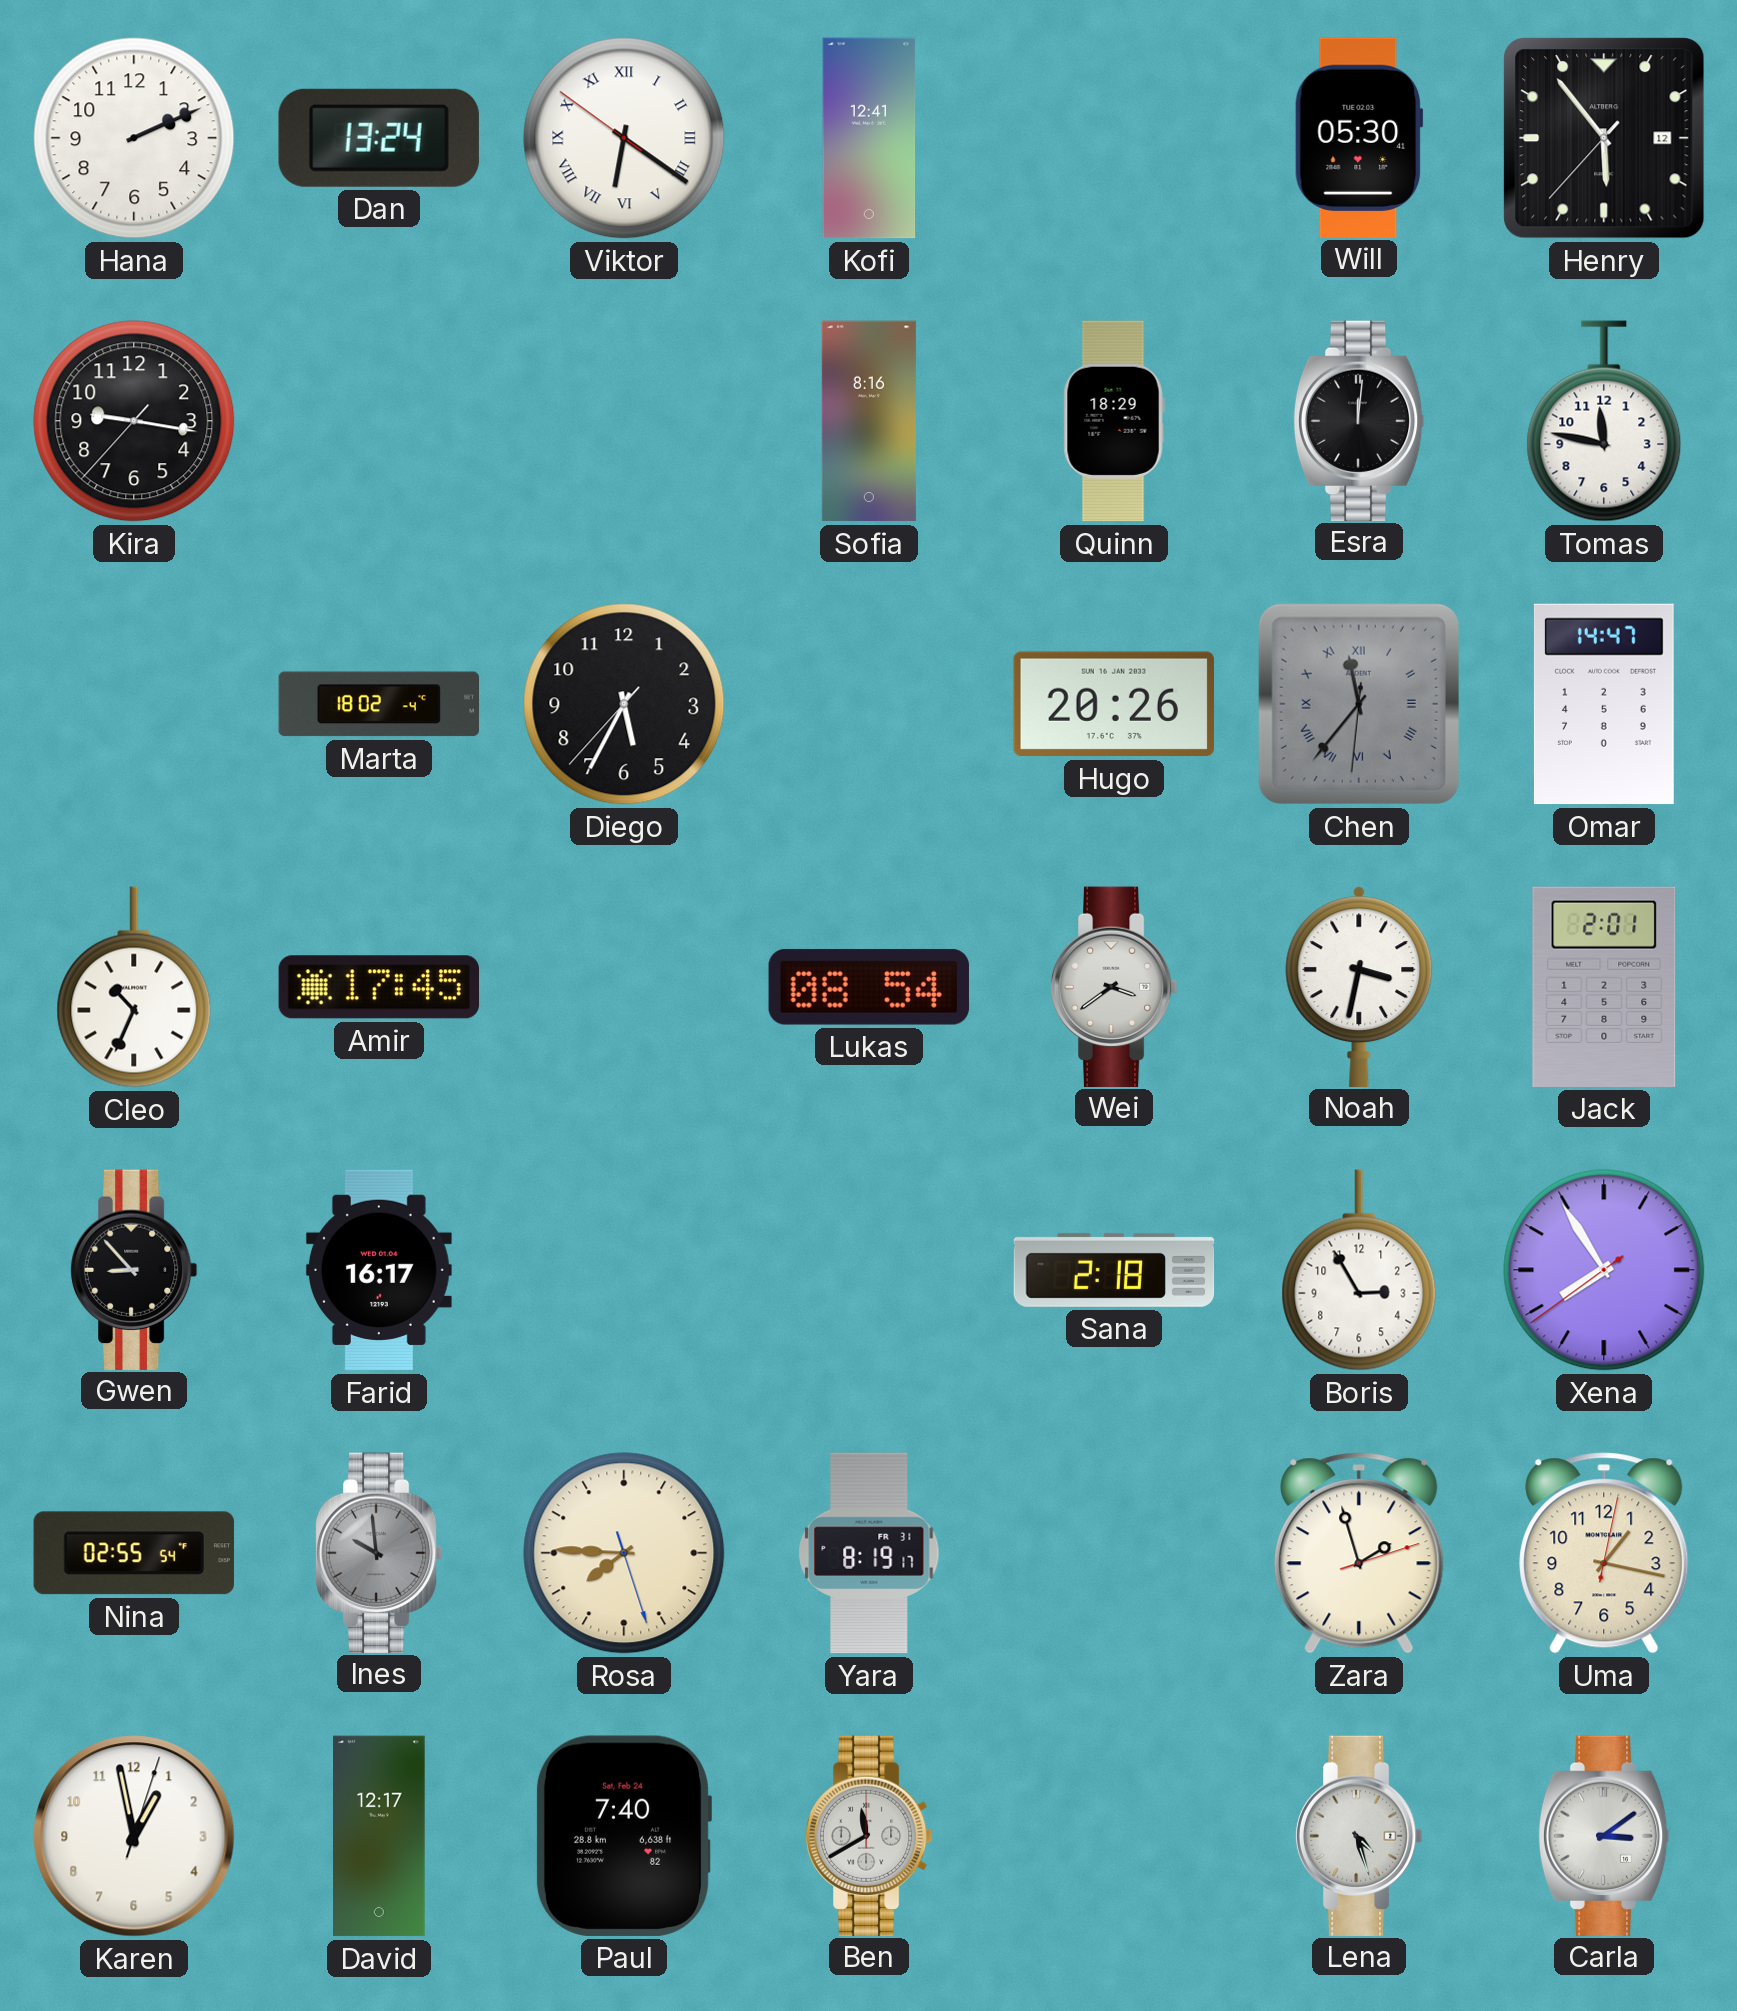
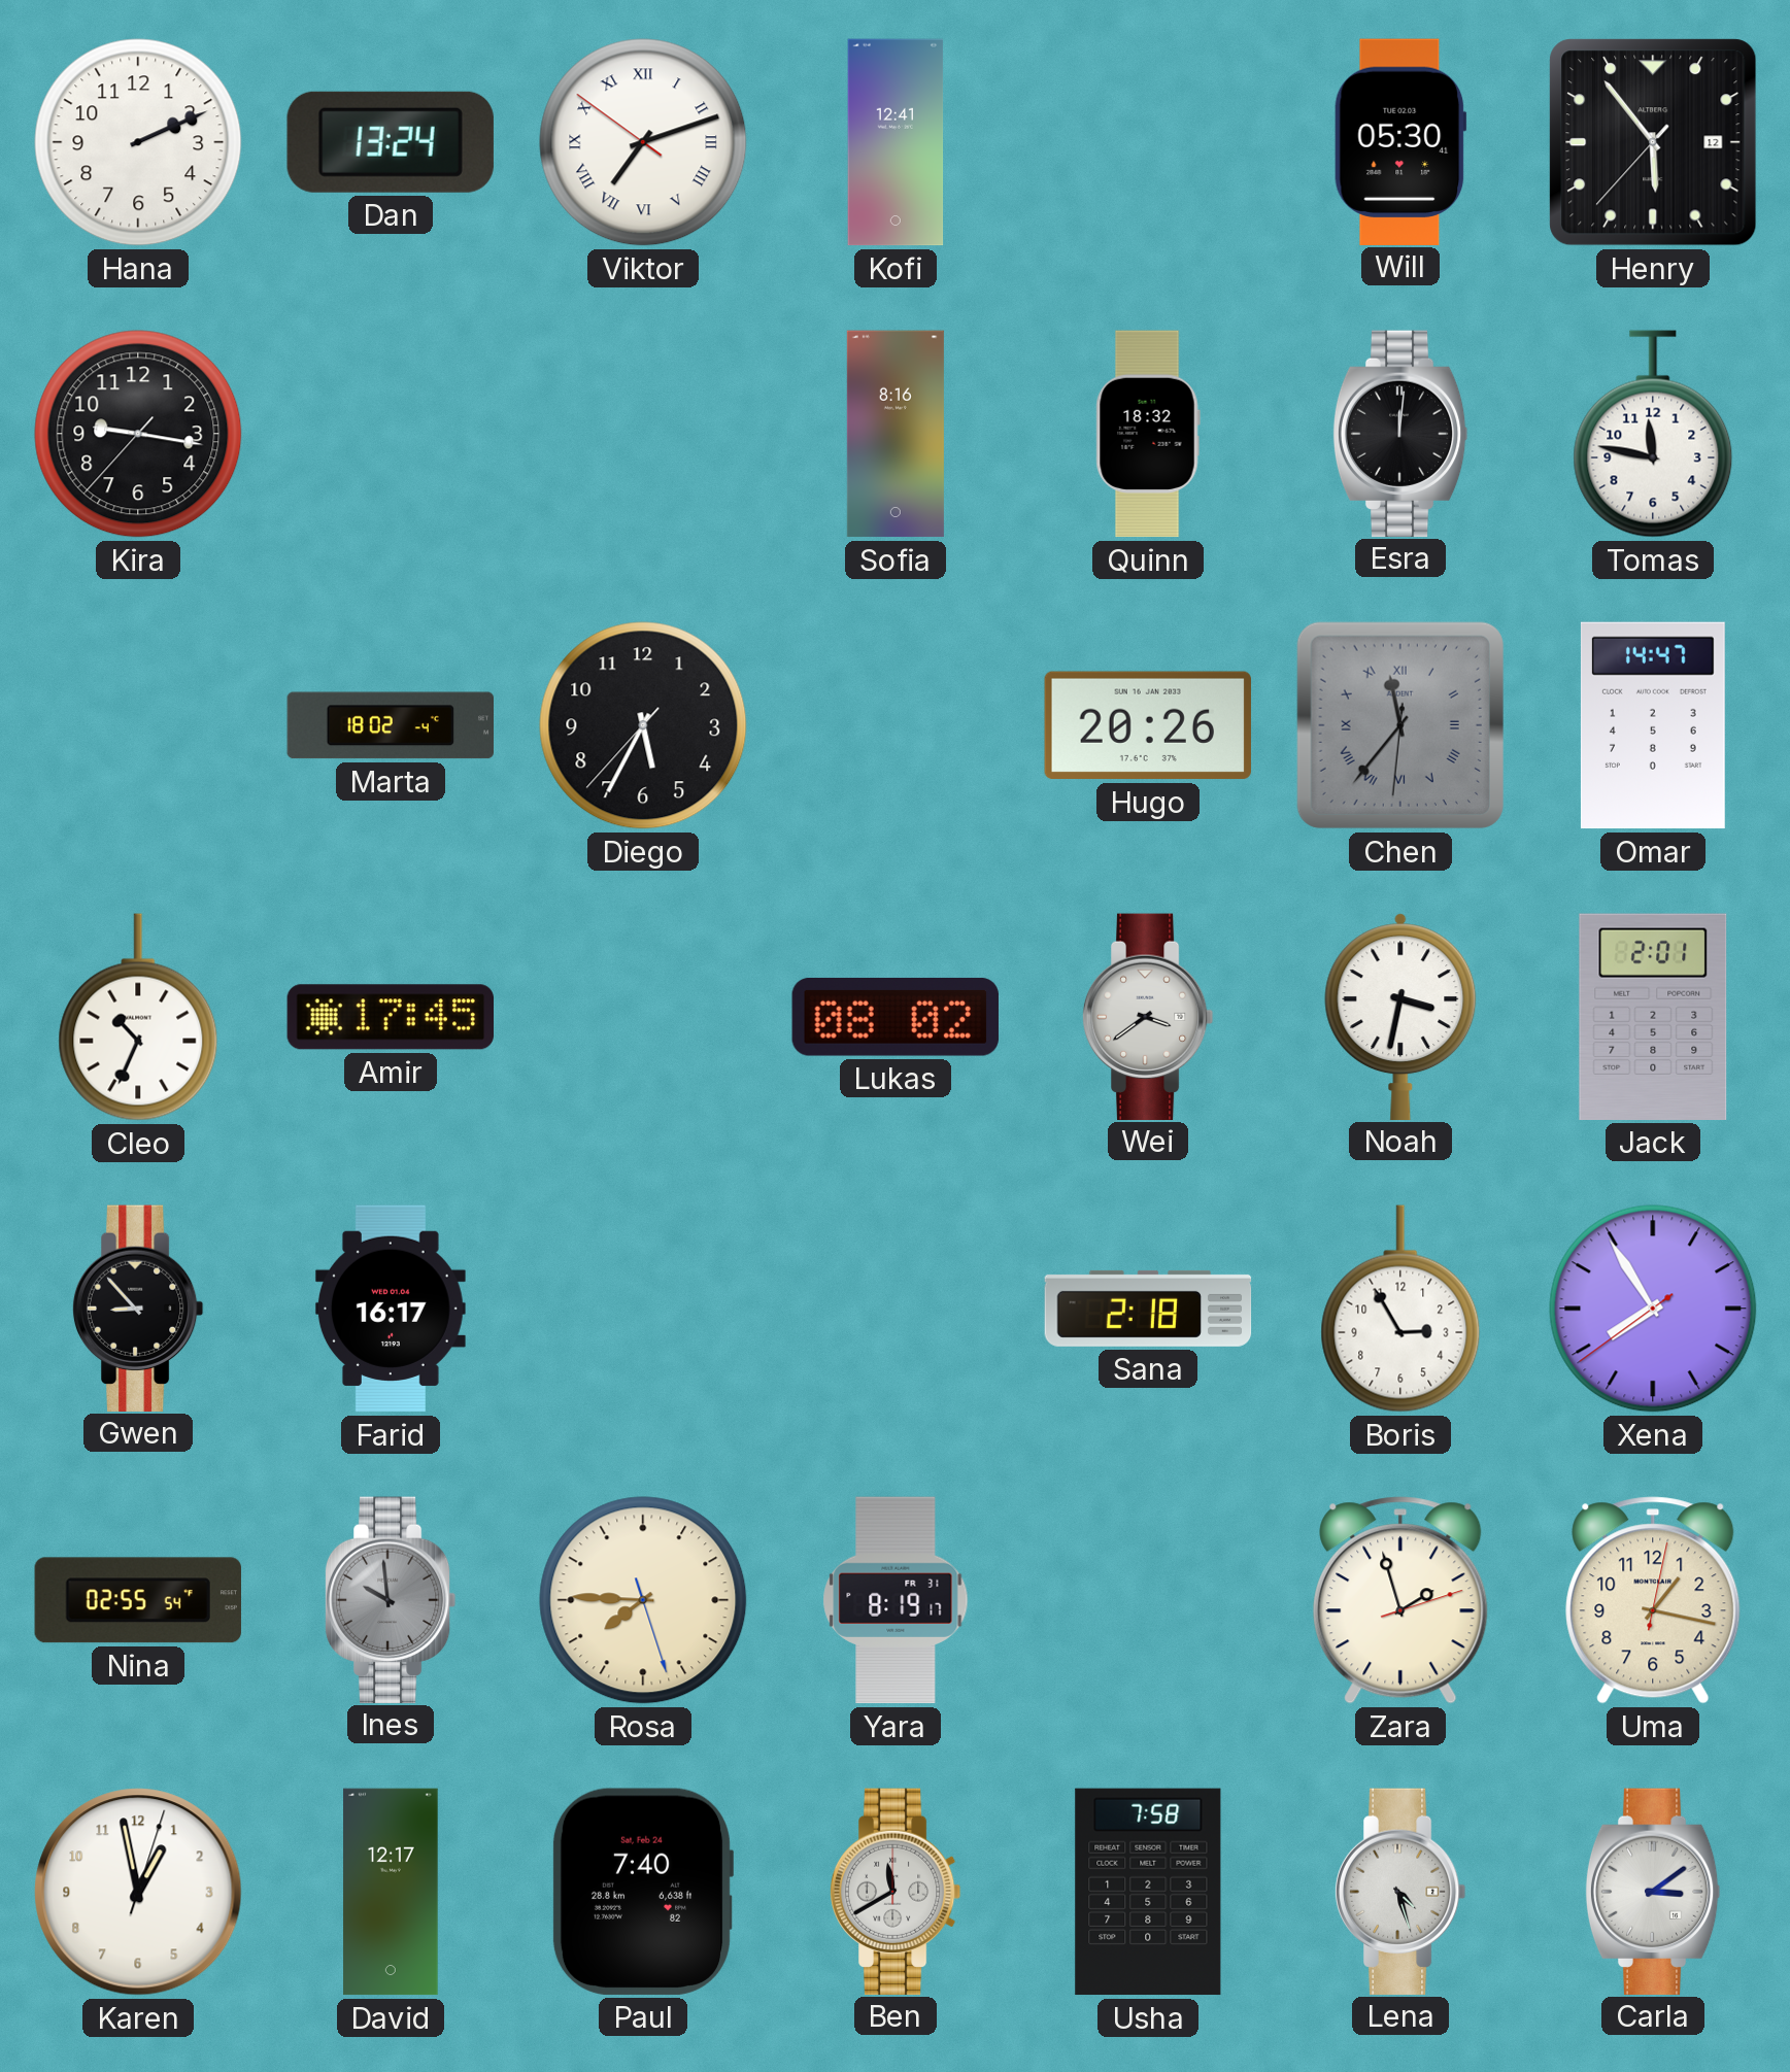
Viktor: 6:20 -> 7:11 (643, 142)
Quinn: 18:29 -> 18:32 (1148, 434)
Lukas: 08:54 -> 08:02 (896, 1017)
Usha: none -> 7:58 (1148, 1892)
